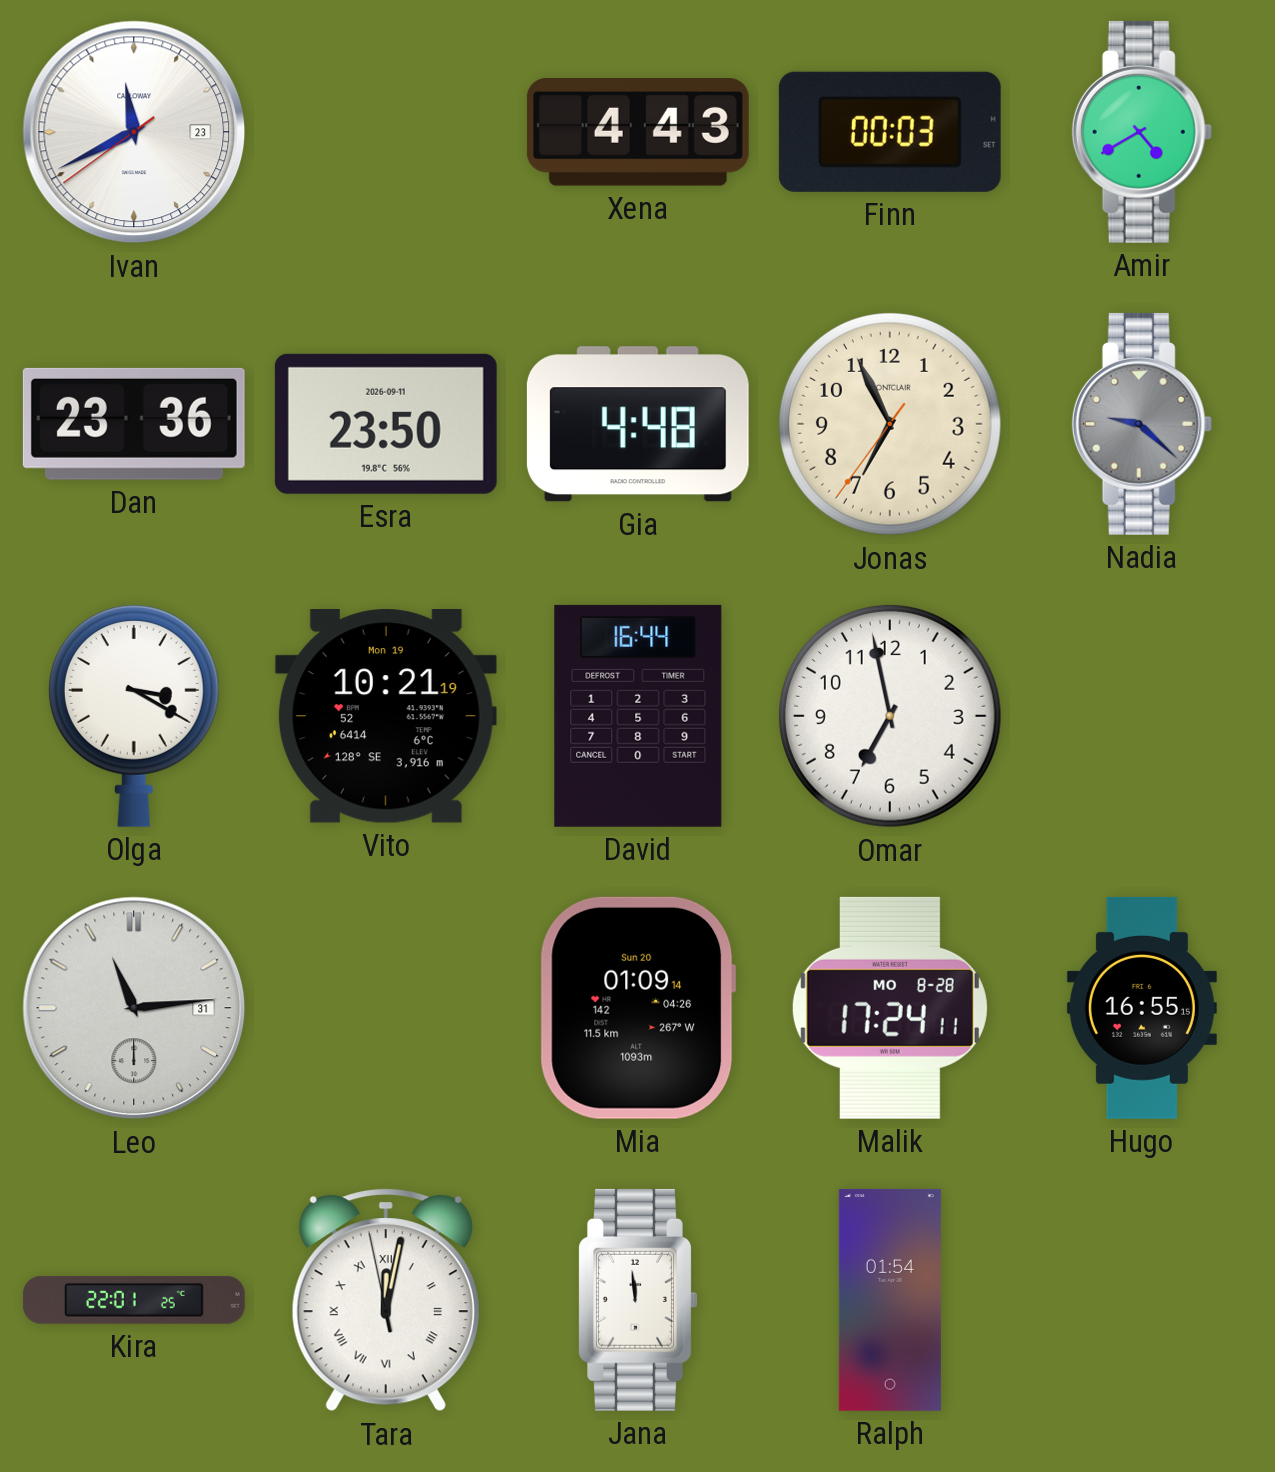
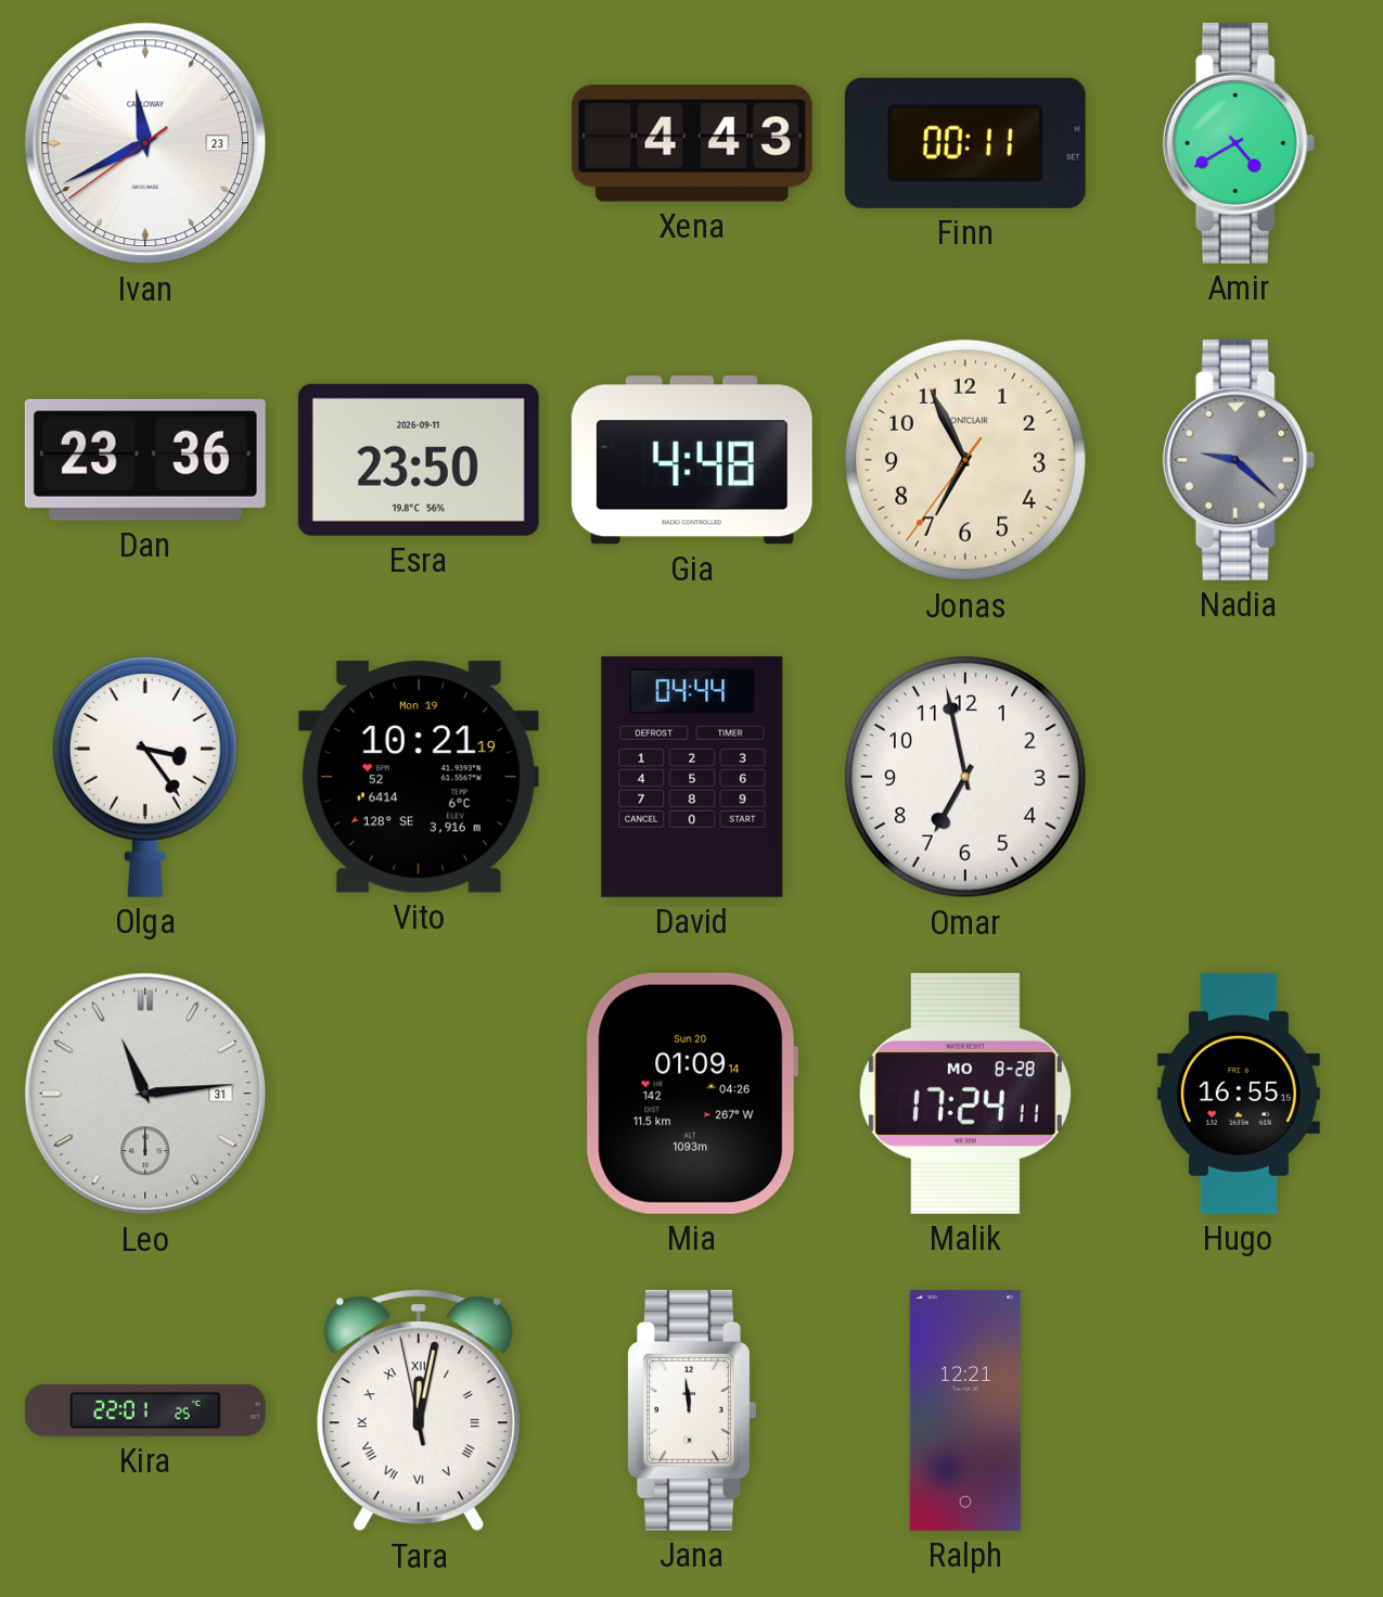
Finn: 00:03 -> 00:11 (965, 143)
Olga: 3:20 -> 3:24 (145, 777)
David: 16:44 -> 04:44 (692, 777)
Ralph: 01:54 -> 12:21 (965, 1410)
